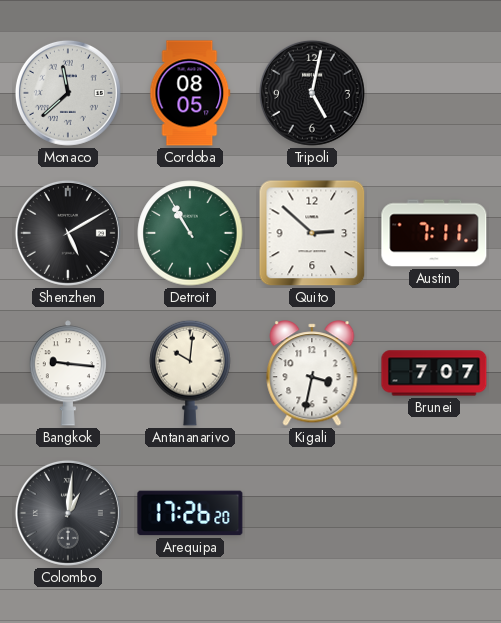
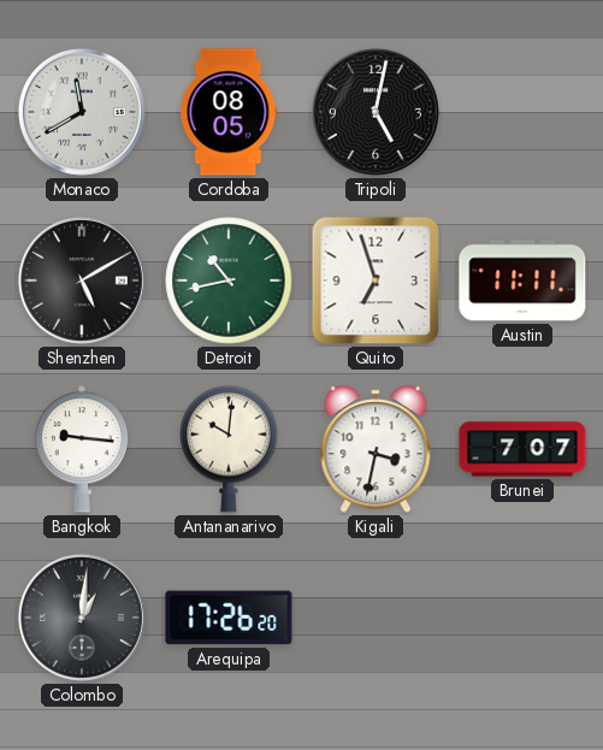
Monaco: 11:38 -> 11:40 (82, 112)
Detroit: 10:55 -> 10:43 (229, 280)
Quito: 2:52 -> 6:57 (376, 280)
Austin: 7:11 -> 11:11 (522, 280)
